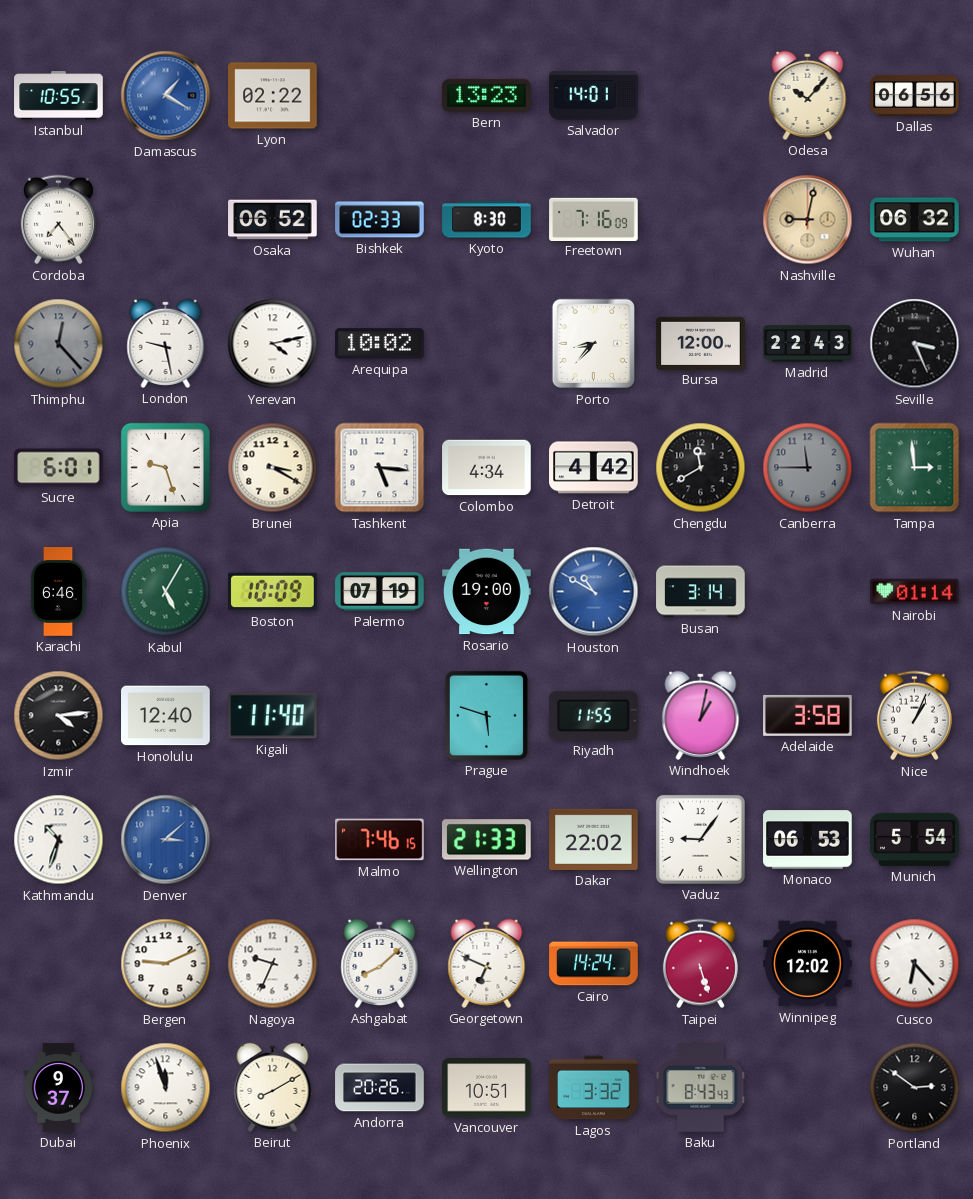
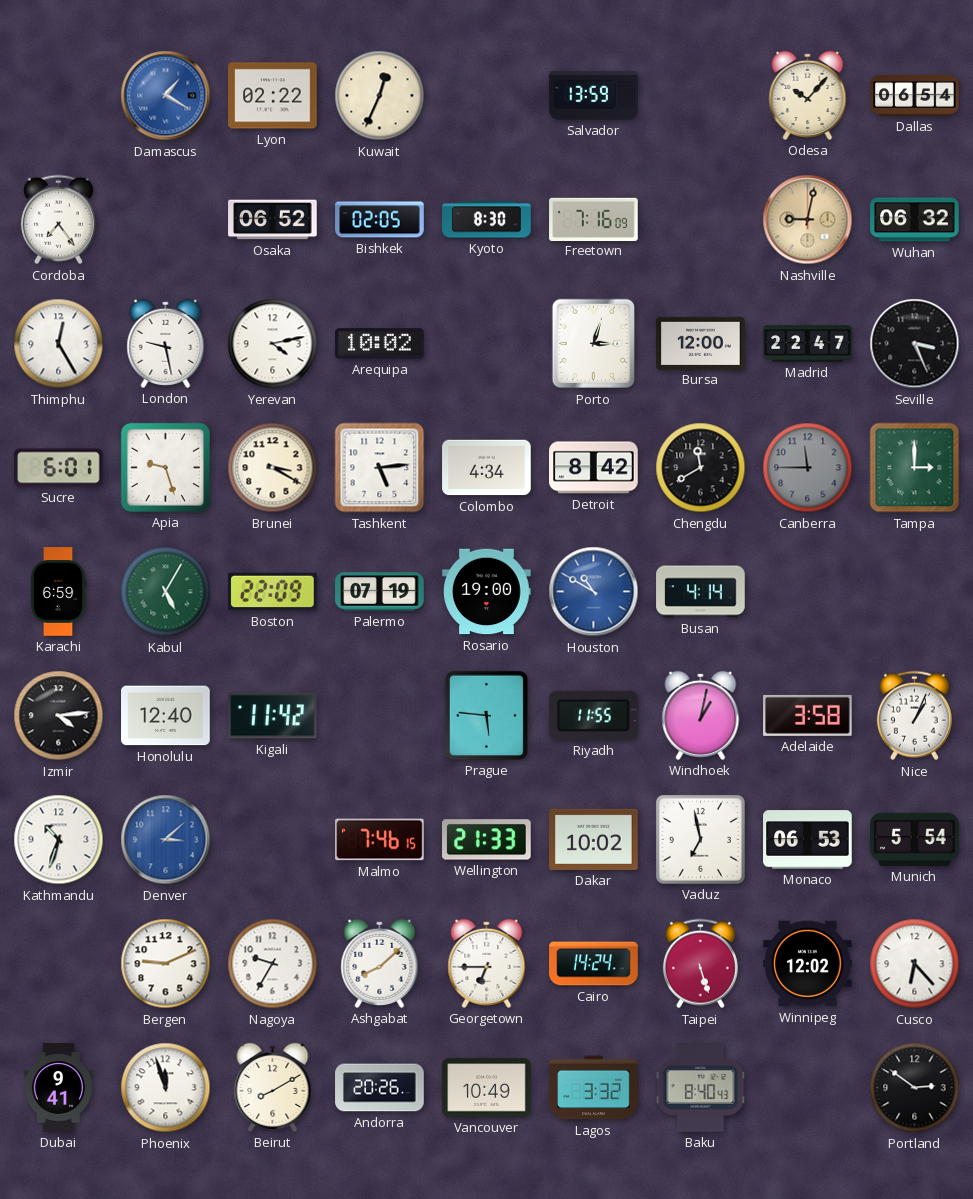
Istanbul: 10:55 -> none (59, 96)
Kuwait: none -> 12:34 (380, 96)
Bern: 13:23 -> none (487, 95)
Salvador: 14:01 -> 13:59 (594, 96)
Dallas: 06:56 -> 06:54 (915, 96)
Bishkek: 02:33 -> 02:05 (380, 220)
Thimphu: 12:23 -> 12:25 (59, 344)
Thimphu dial: grey -> white (59, 344)
Porto: 8:37 -> 3:03 (593, 344)
Madrid: 22:43 -> 22:47 (808, 344)
Tashkent: 5:16 -> 5:14 (380, 468)
Detroit: 4:42 -> 8:42 (594, 468)
Tampa: 2:59 -> 3:00 (915, 468)
Karachi: 6:46 -> 6:59 (58, 592)
Boston: 10:09 -> 22:09 (273, 592)
Busan: 3:14 -> 4:14 (701, 592)
Nairobi: 01:14 -> none (915, 592)
Kigali: 11:40 -> 11:42 (273, 716)
Prague: 5:48 -> 5:46 (486, 715)
Dakar: 22:02 -> 10:02 (594, 839)
Vaduz: 9:06 -> 6:58 (700, 839)
Nagoya: 9:34 -> 9:35 (273, 964)
Georgetown: 6:49 -> 6:45 (487, 963)
Dubai: 9:37 -> 9:41 (59, 1088)
Vancouver: 10:51 -> 10:49 (487, 1088)
Baku: 8:43 -> 8:40 (701, 1088)
